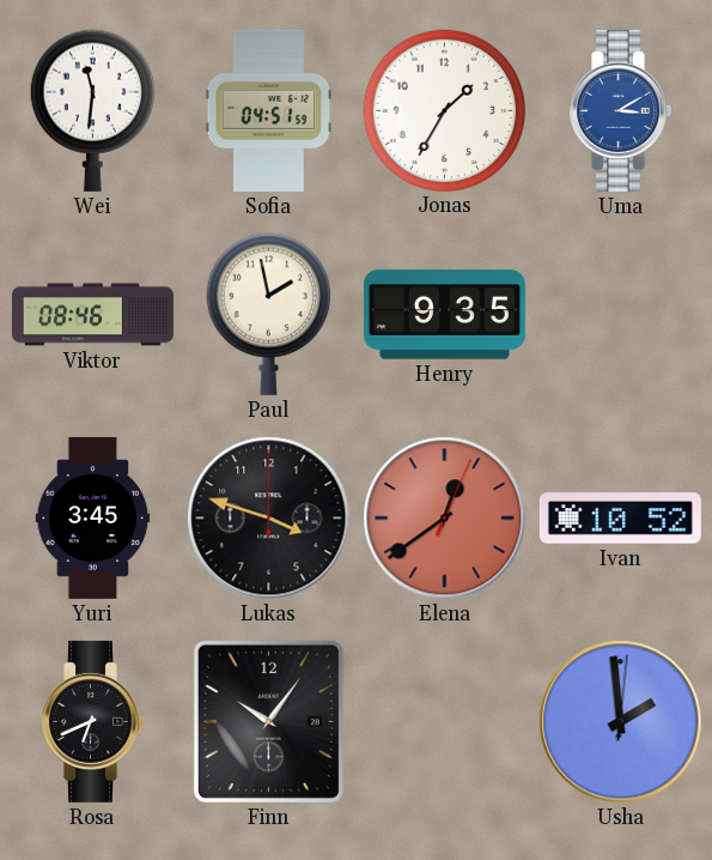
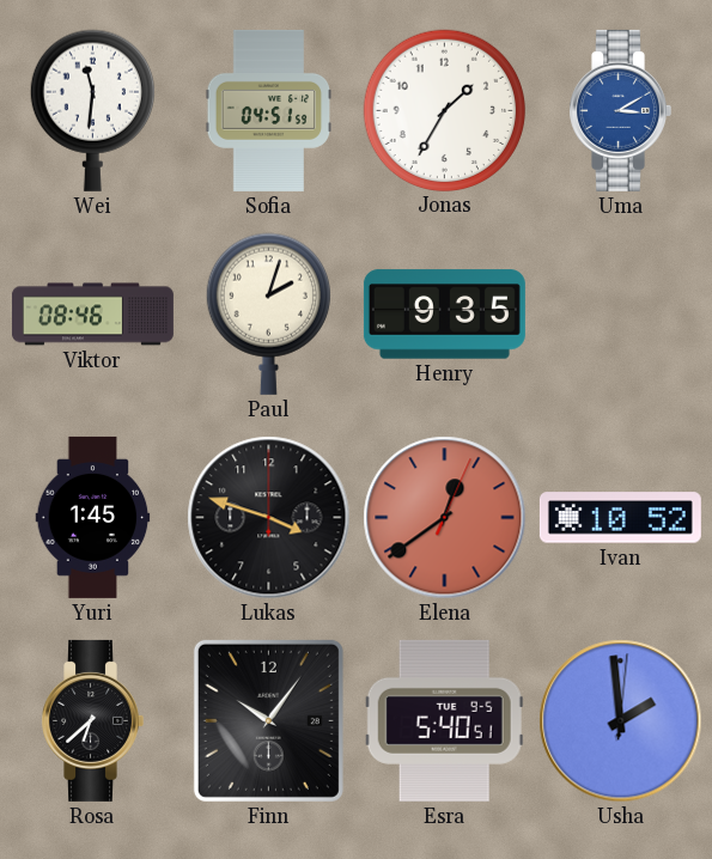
Paul: 1:58 -> 2:03 (268, 313)
Yuri: 3:45 -> 1:45 (93, 517)
Rosa: 6:41 -> 6:38 (92, 720)
Esra: none -> 5:40 (444, 720)
